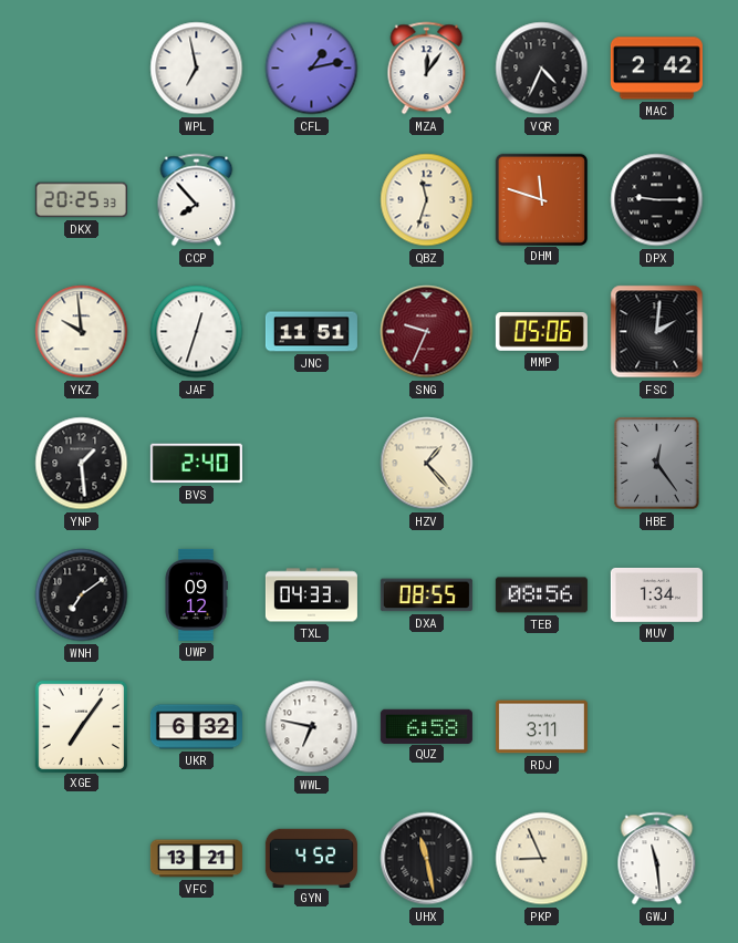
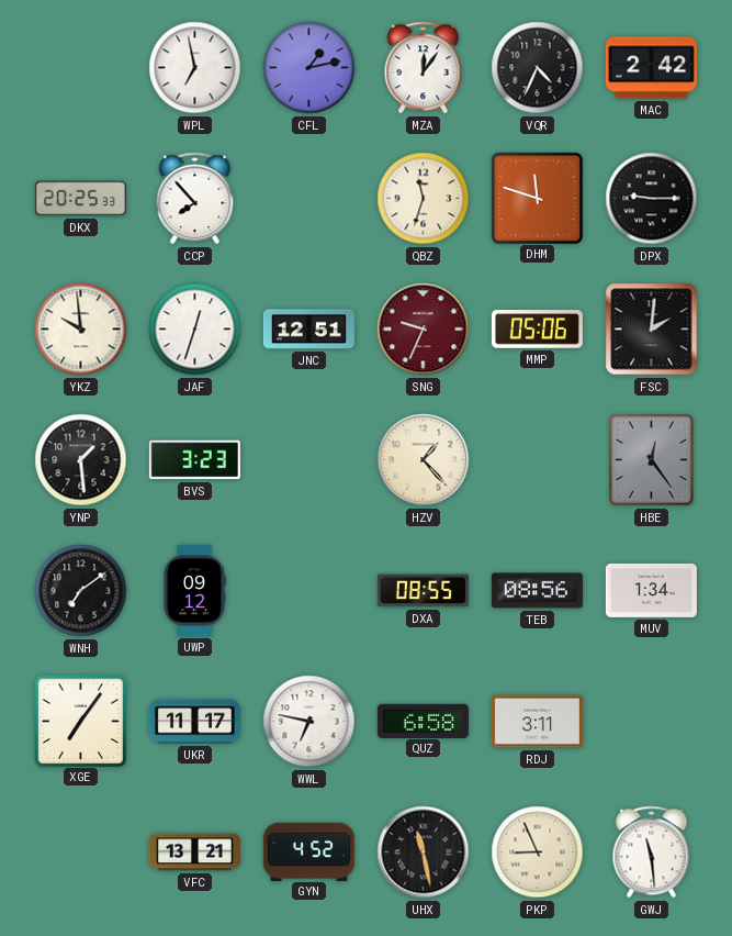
JNC: 11:51 -> 12:51 (308, 330)
BVS: 2:40 -> 3:23 (194, 460)
TXL: 04:33 -> none (311, 595)
UKR: 6:32 -> 11:17 (194, 722)
